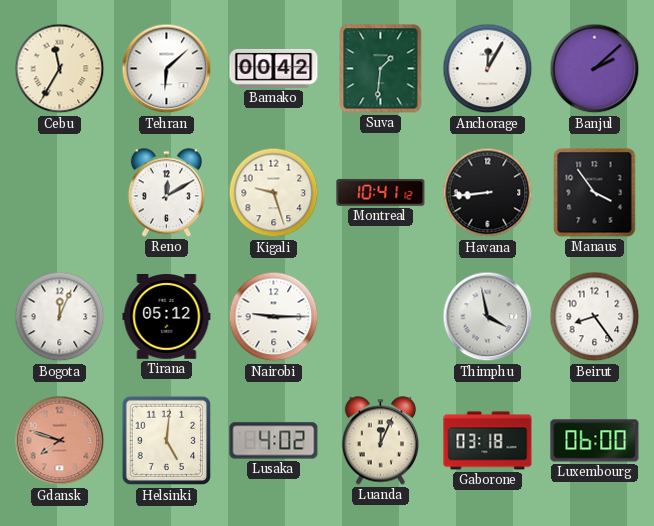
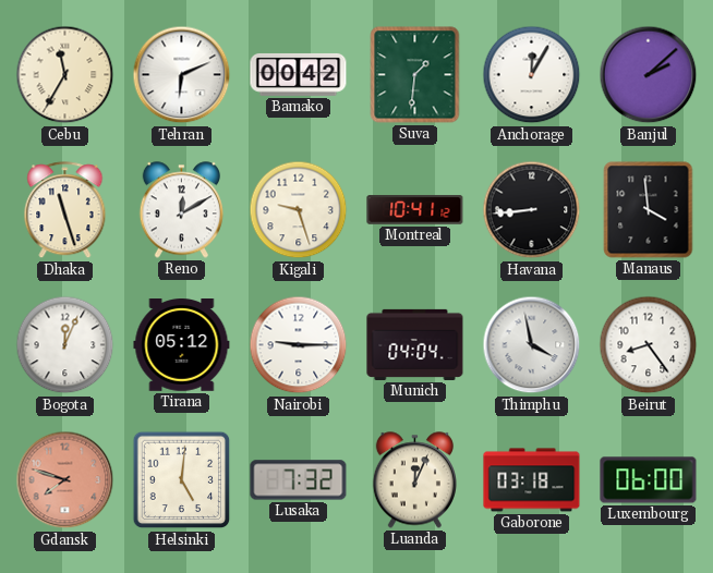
Tehran: 6:08 -> 6:11 (182, 75)
Dhaka: none -> 11:27 (65, 210)
Manaus: 3:54 -> 3:59 (649, 210)
Munich: none -> 04:04 (415, 344)
Lusaka: 4:02 -> 7:32 (299, 480)
